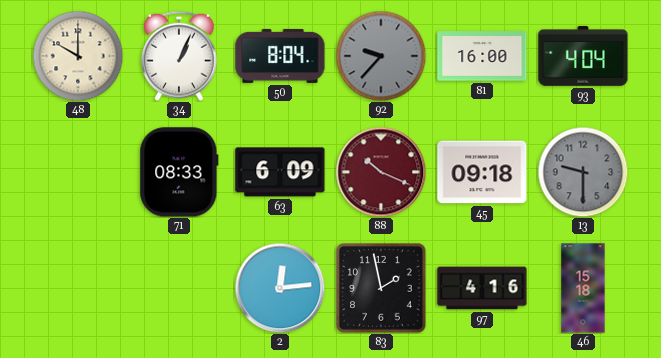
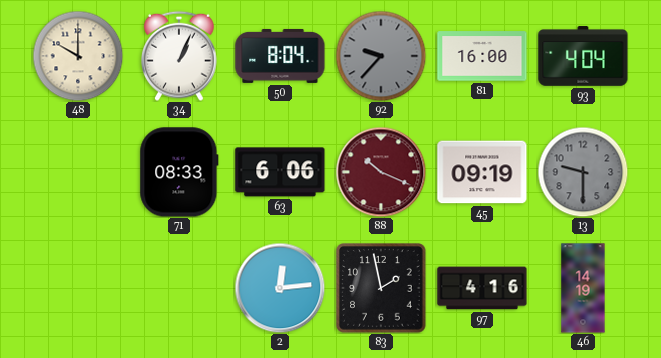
63: 6:09 -> 6:06 (280, 172)
45: 09:18 -> 09:19 (482, 172)
46: 15:18 -> 14:19 (583, 288)
